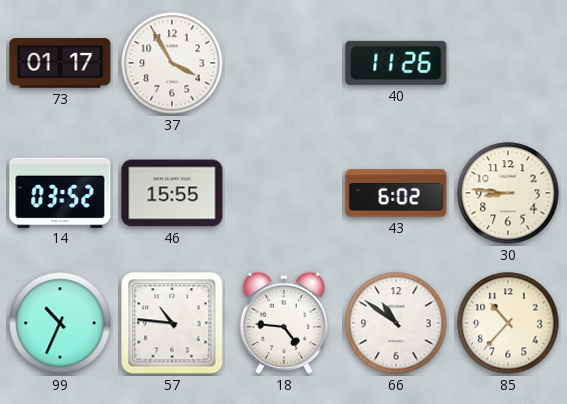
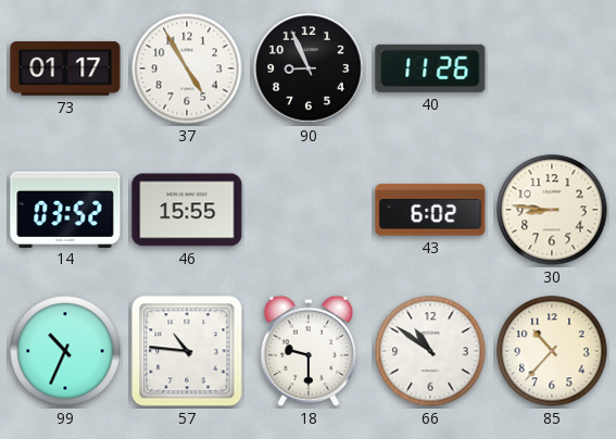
37: 3:55 -> 4:55 (187, 68)
90: none -> 8:56 (309, 68)
18: 4:46 -> 9:30 (307, 351)
